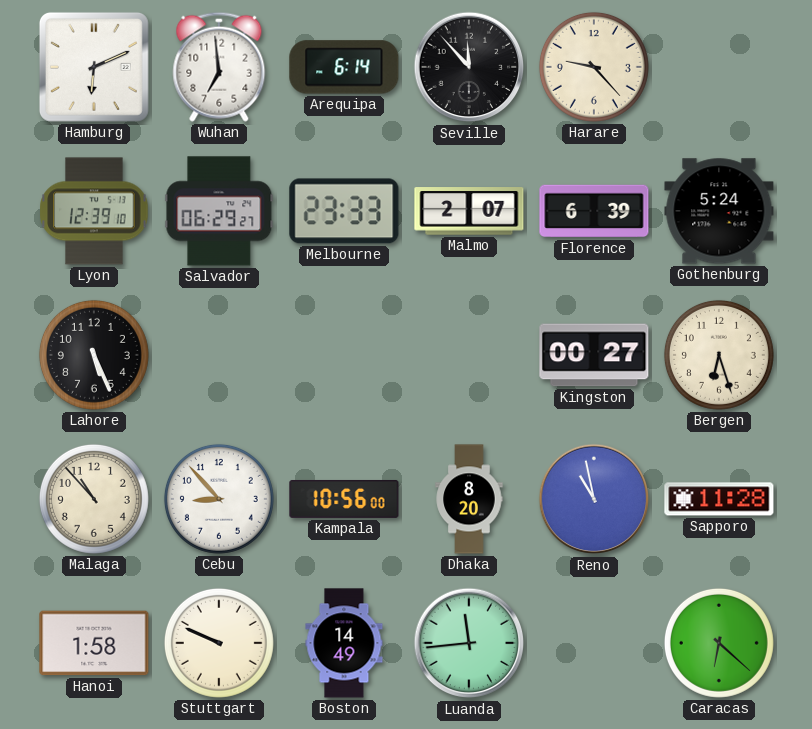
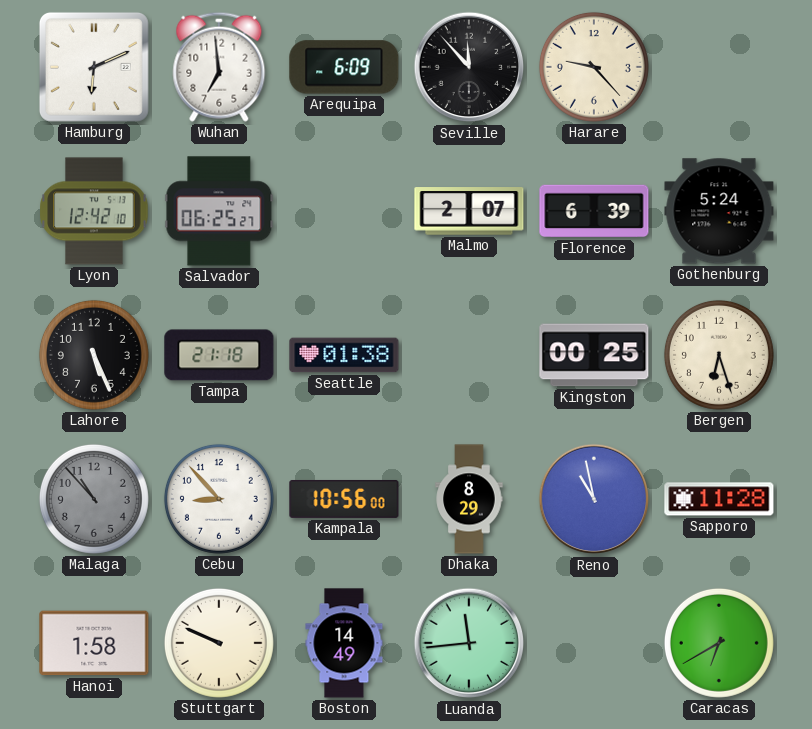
Arequipa: 6:14 -> 6:09 (344, 67)
Lyon: 12:39 -> 12:42 (94, 211)
Salvador: 06:29 -> 06:25 (219, 211)
Melbourne: 23:33 -> none (344, 211)
Tampa: none -> 21:18 (219, 355)
Seattle: none -> 01:38 (344, 355)
Kingston: 00:27 -> 00:25 (594, 355)
Malaga dial: cream -> grey (94, 499)
Dhaka: 8:20 -> 8:29 (469, 499)
Caracas: 6:22 -> 6:40 (719, 643)
